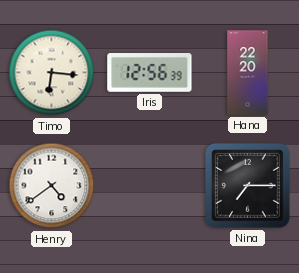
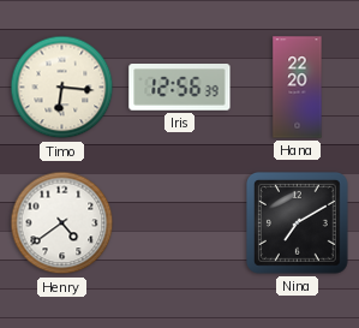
Nina: 7:15 -> 7:10 (298, 223)
